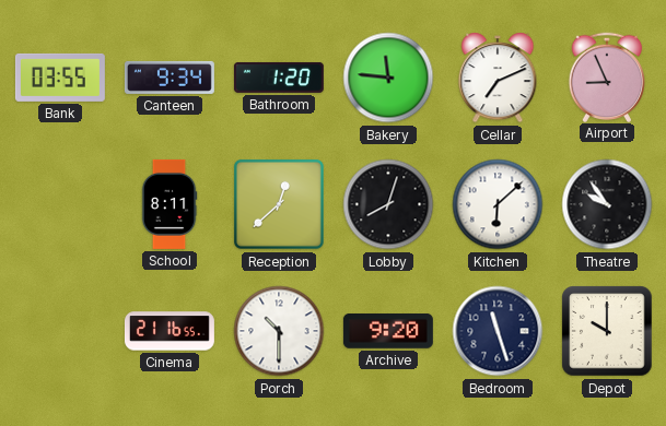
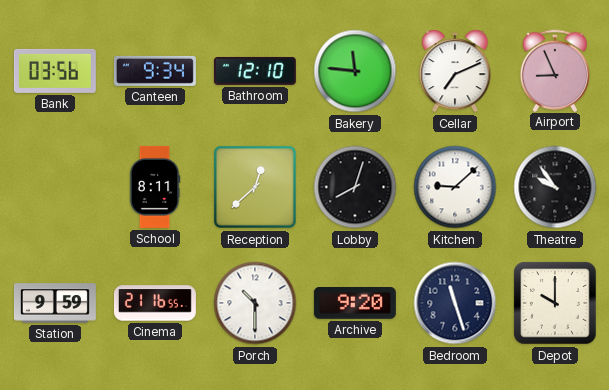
Bank: 03:55 -> 03:56 (55, 71)
Bathroom: 1:20 -> 12:10 (255, 71)
Kitchen: 6:08 -> 9:08 (455, 187)
Station: none -> 9:59 (55, 303)
